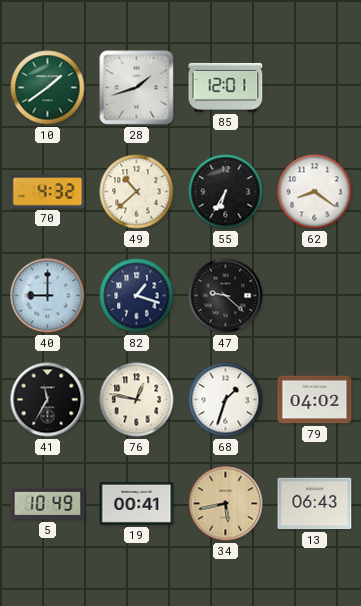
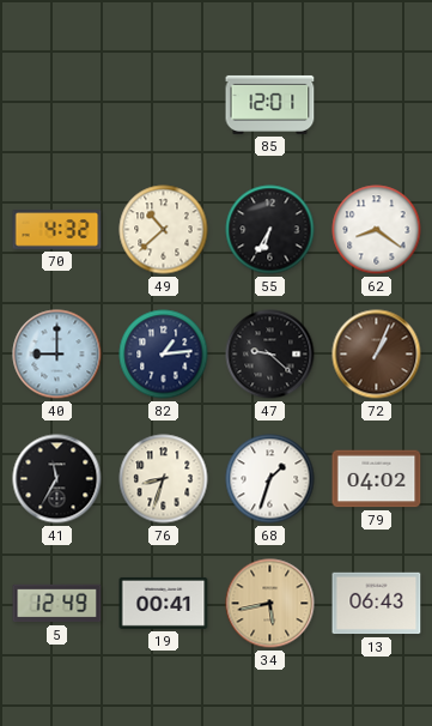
10: 1:39 -> none (48, 88)
28: 1:42 -> none (137, 88)
82: 1:18 -> 1:14 (164, 355)
72: none -> 1:04 (377, 355)
76: 12:47 -> 8:33 (164, 479)
5: 10:49 -> 12:49 (57, 604)
